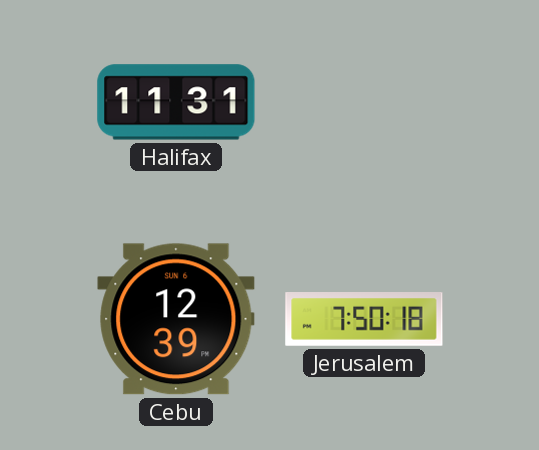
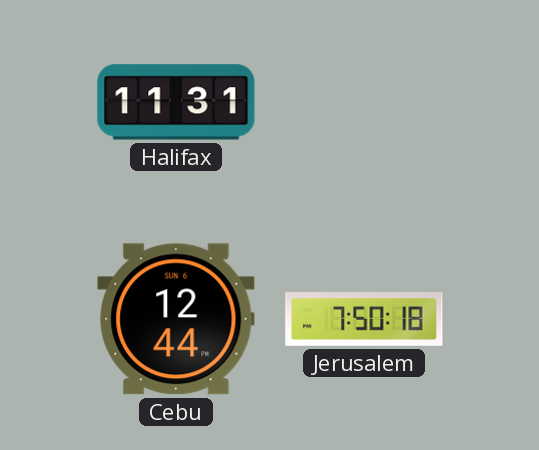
Cebu: 12:39 -> 12:44 (176, 319)
